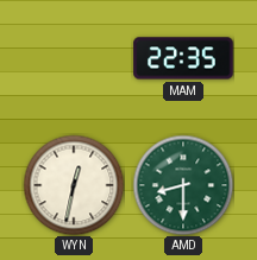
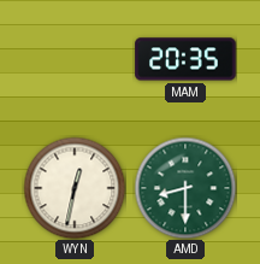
MAM: 22:35 -> 20:35 (185, 59)
